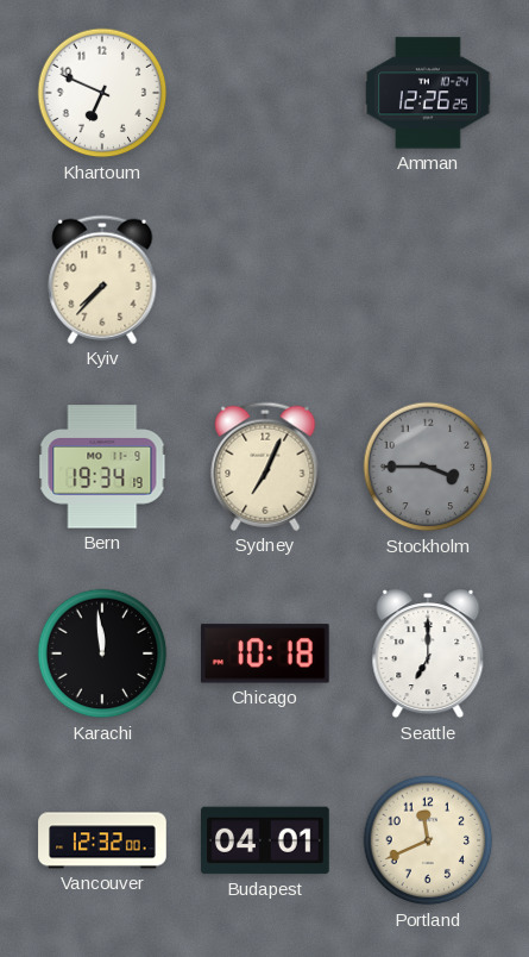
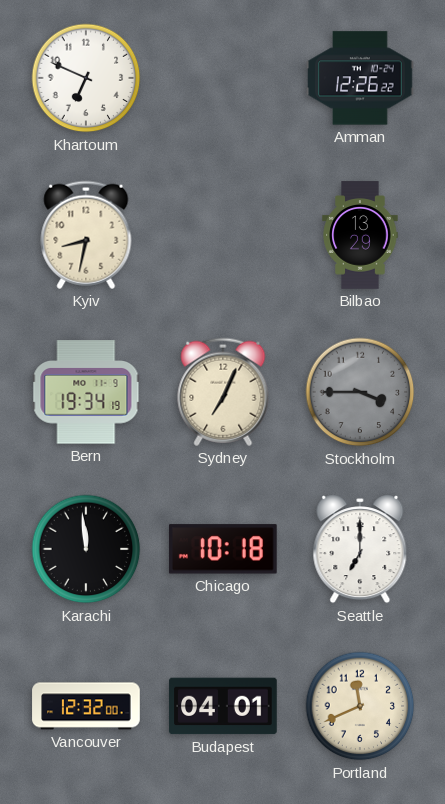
Amman: 12:26:25 -> 12:26:22 (360, 78)
Kyiv: 7:37 -> 8:32 (86, 235)
Bilbao: none -> 13:29 (360, 235)
